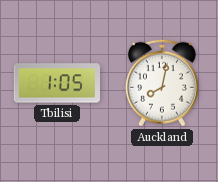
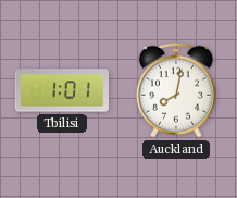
Tbilisi: 1:05 -> 1:01 (61, 90)
